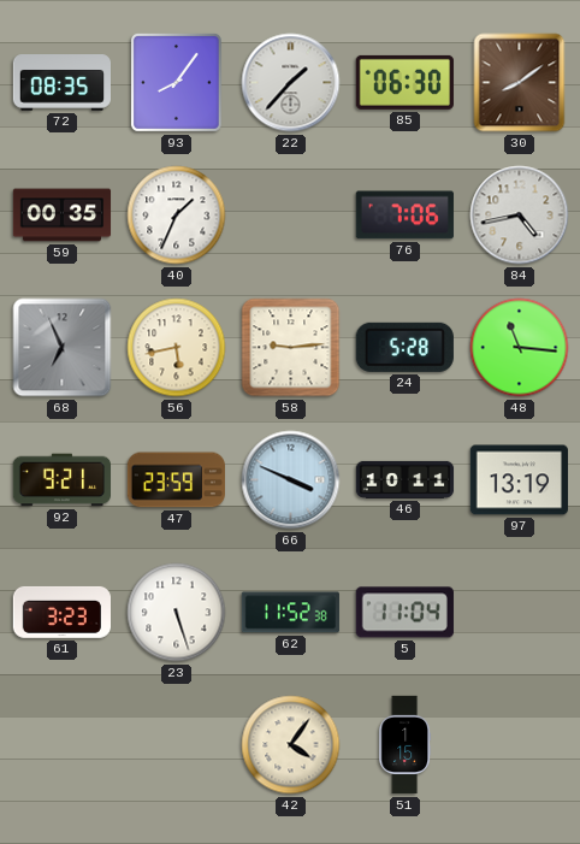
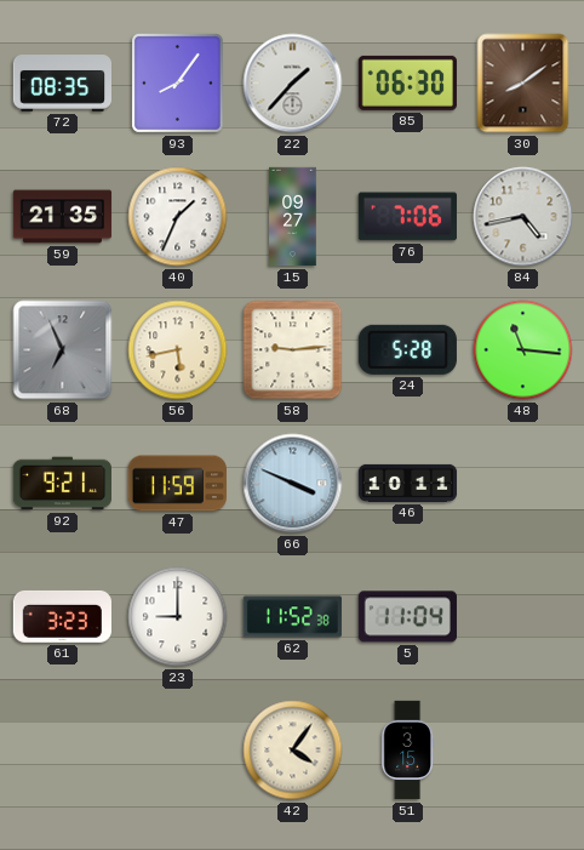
59: 00:35 -> 21:35 (63, 217)
15: none -> 09:27 (293, 217)
47: 23:59 -> 11:59 (177, 484)
97: 13:19 -> none (519, 480)
23: 5:27 -> 9:00 (178, 617)
51: 1:15 -> 3:15 (407, 751)
